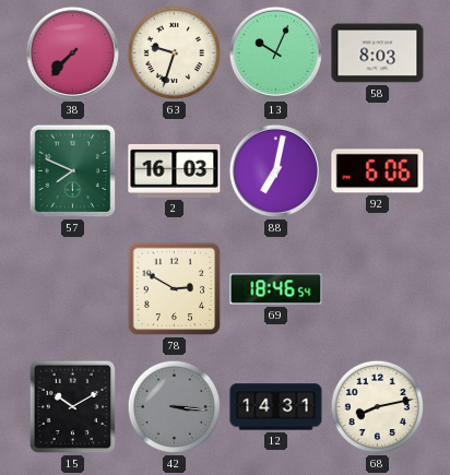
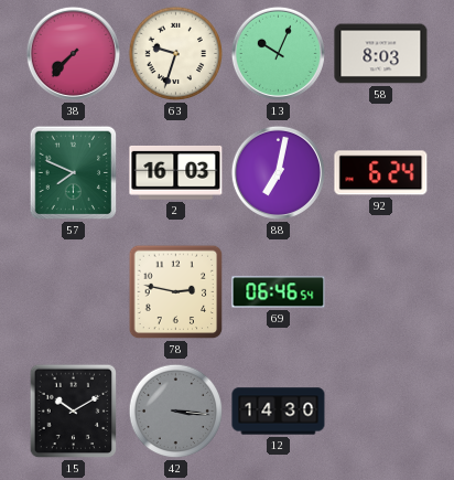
92: 6:06 -> 6:24 (381, 173)
78: 2:50 -> 2:47 (176, 292)
69: 18:46 -> 06:46 (279, 292)
12: 14:31 -> 14:30 (279, 412)
68: 8:13 -> none (378, 407)
